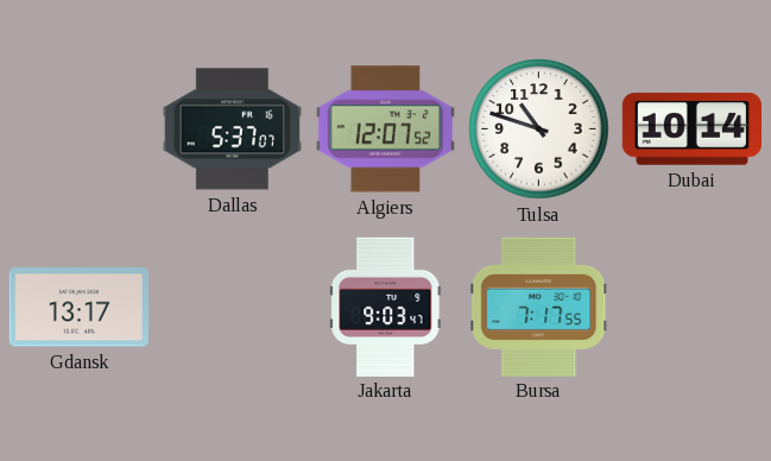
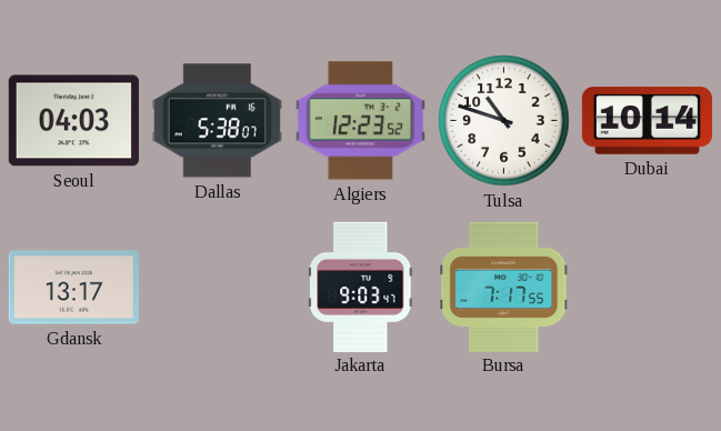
Seoul: none -> 04:03 (73, 121)
Dallas: 5:37 -> 5:38 (217, 121)
Algiers: 12:07 -> 12:23 (360, 121)
